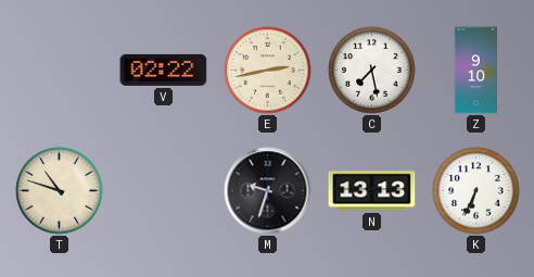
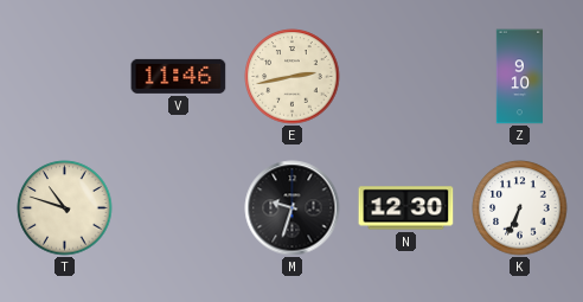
V: 02:22 -> 11:46 (179, 76)
C: 7:28 -> none (372, 71)
N: 13:13 -> 12:30 (406, 208)
